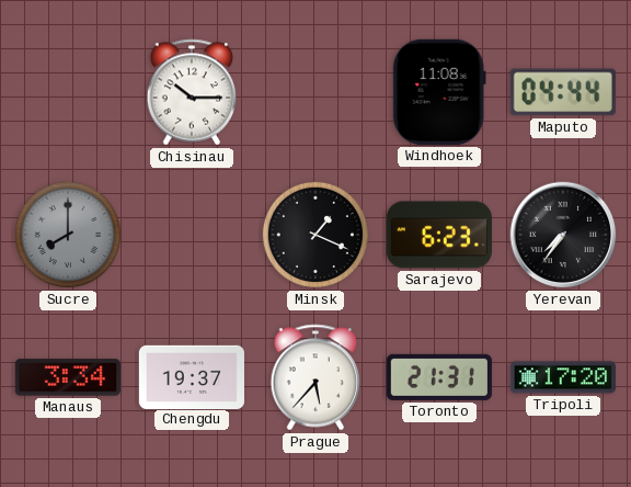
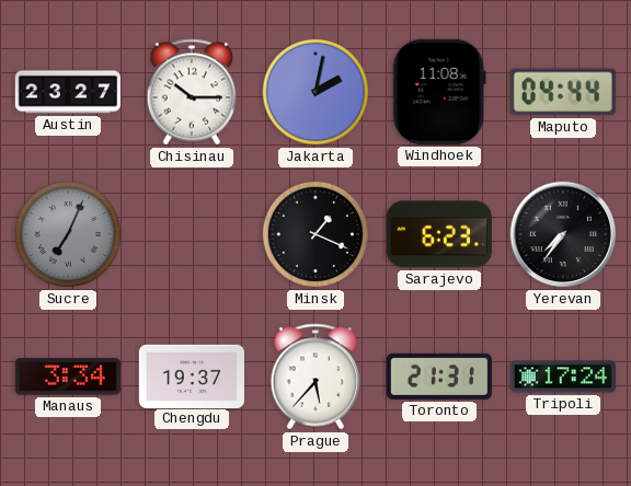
Austin: none -> 23:27 (67, 92)
Jakarta: none -> 2:02 (315, 92)
Sucre: 8:00 -> 7:04 (68, 234)
Tripoli: 17:20 -> 17:24 (563, 377)
